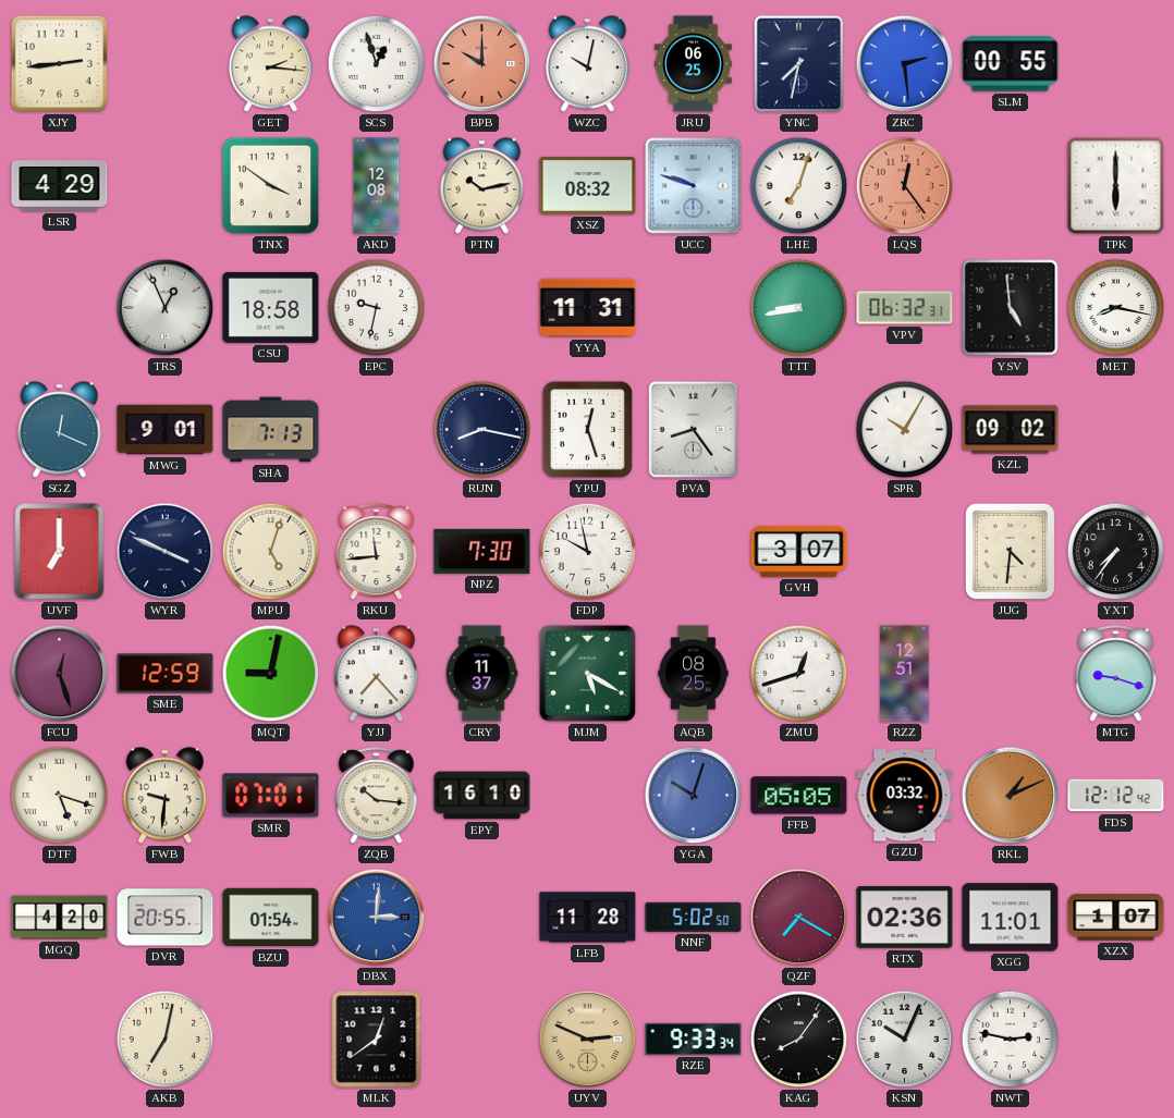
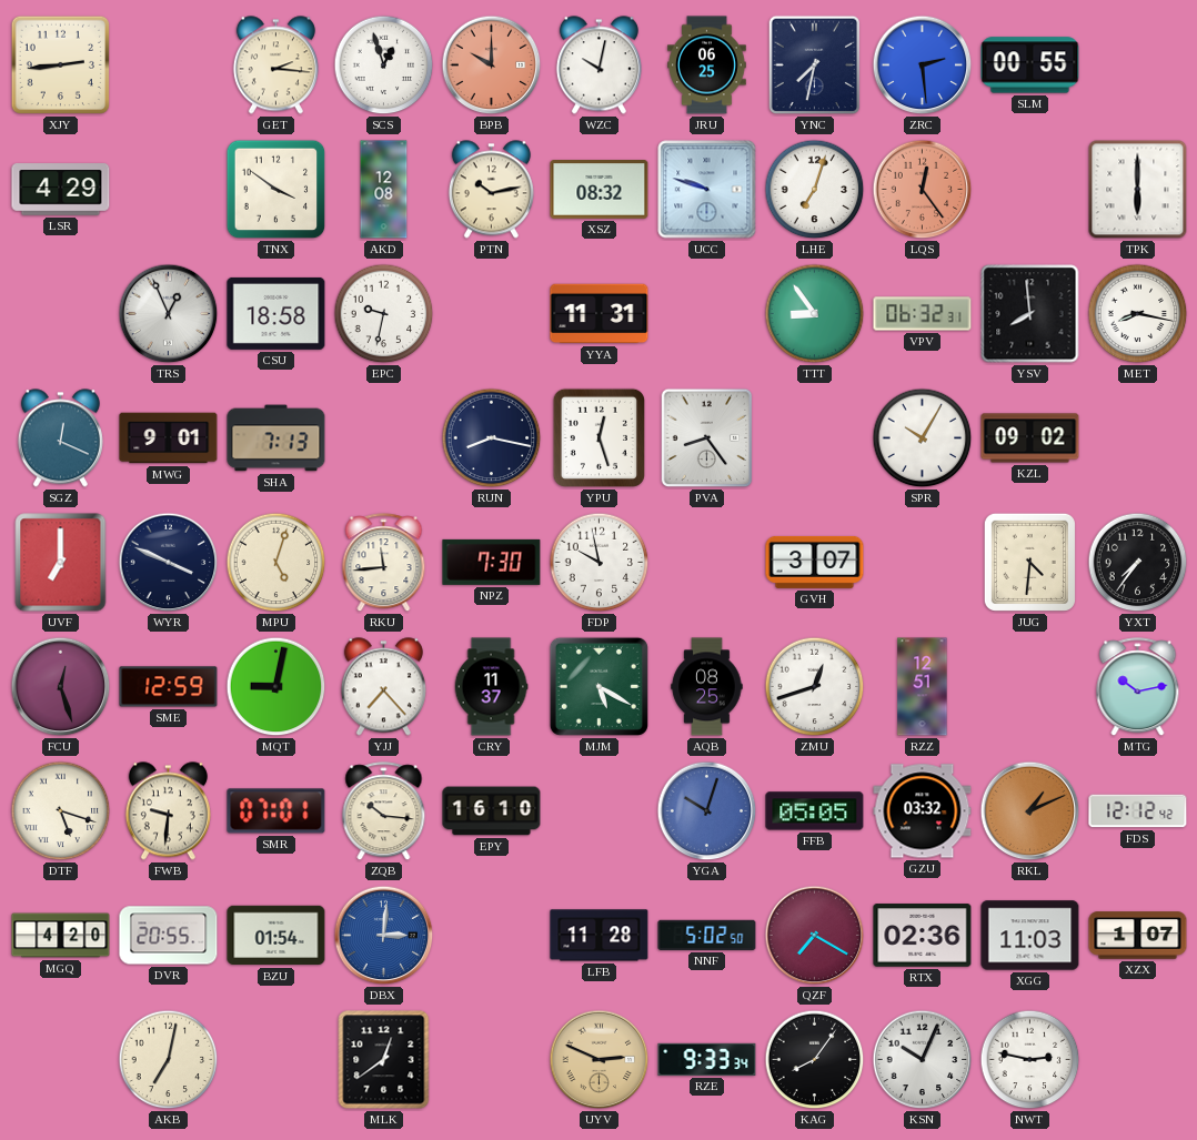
TTT: 8:43 -> 8:54 (815, 314)
YSV: 4:59 -> 7:59 (1030, 314)
MTG: 9:18 -> 10:13 (1138, 687)
XGG: 11:01 -> 11:03 (1030, 936)
